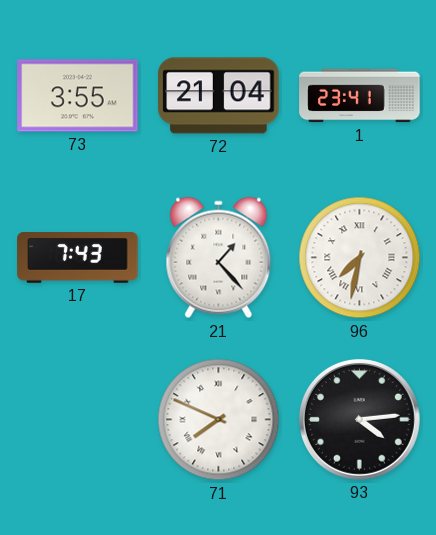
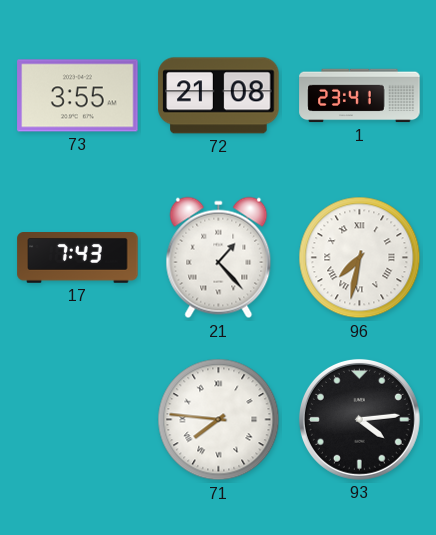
72: 21:04 -> 21:08 (219, 96)
71: 7:49 -> 7:46 (219, 420)
